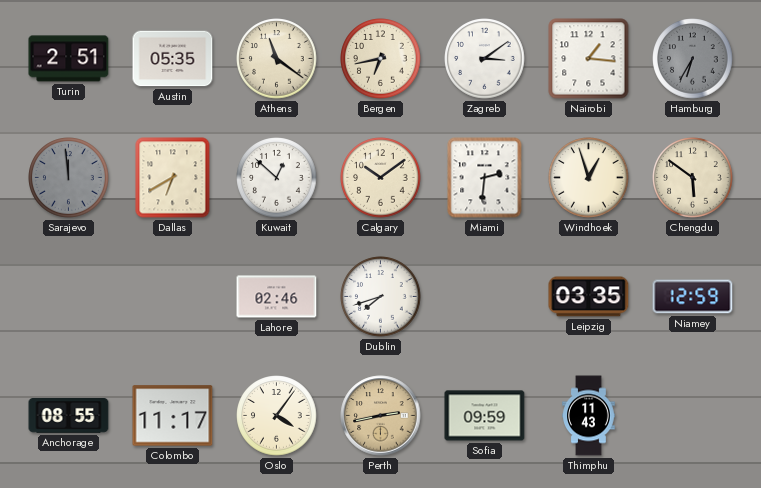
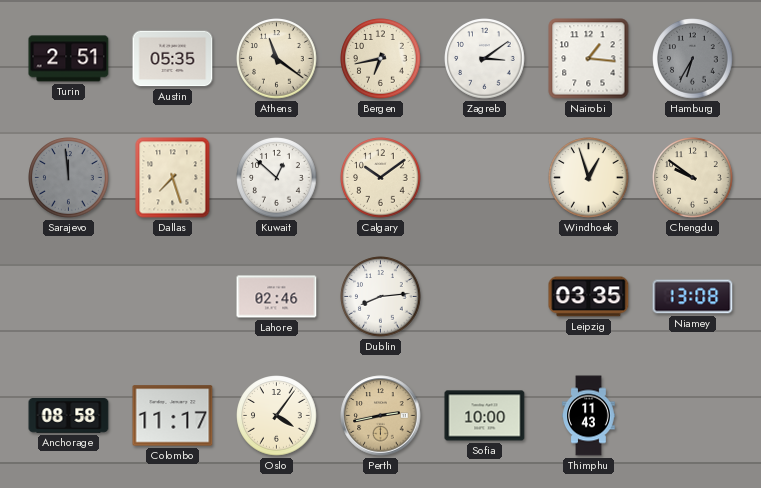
Dallas: 6:40 -> 7:27 (173, 178)
Miami: 2:31 -> none (485, 178)
Chengdu: 5:51 -> 9:51 (693, 178)
Dublin: 7:42 -> 8:14 (381, 297)
Niamey: 12:59 -> 13:08 (693, 297)
Anchorage: 08:55 -> 08:58 (69, 416)
Sofia: 09:59 -> 10:00 (485, 416)
